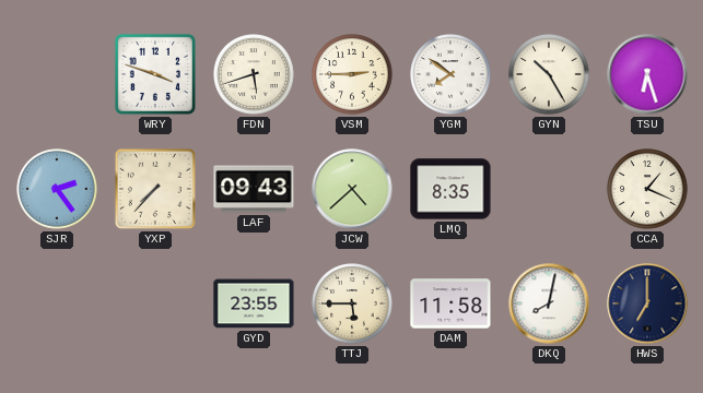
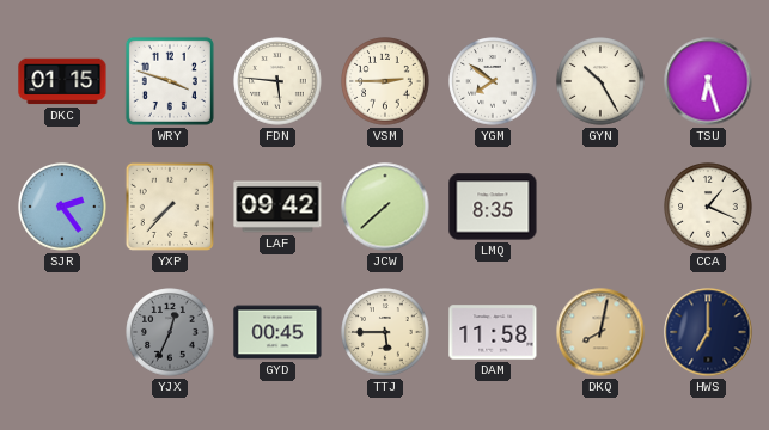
DKC: none -> 01:15 (62, 81)
FDN: 5:42 -> 5:46 (277, 81)
LAF: 09:43 -> 09:42 (277, 207)
JCW: 4:38 -> 7:38 (385, 207)
YJX: none -> 12:34 (170, 332)
GYD: 23:55 -> 00:45 (277, 332)
DKQ dial: white -> champagne (600, 332)
